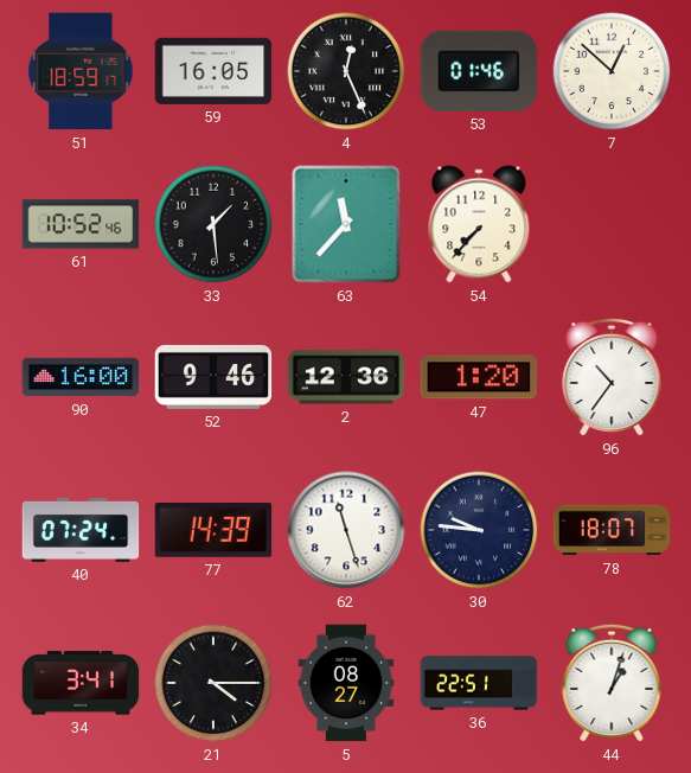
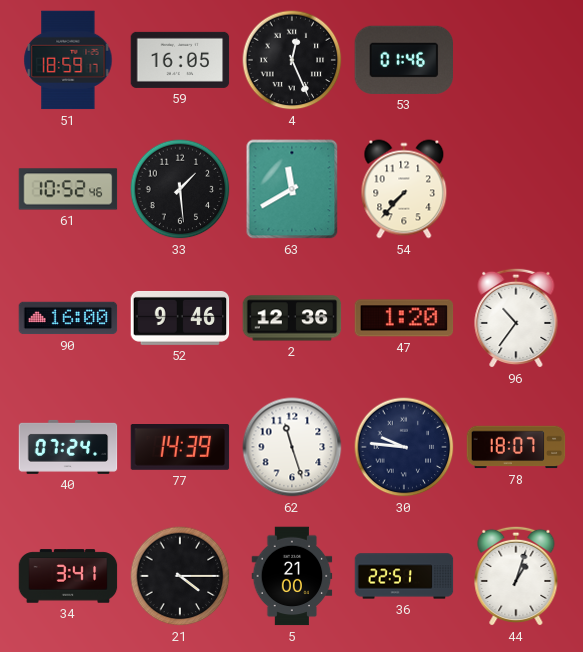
7: 12:52 -> none (612, 71)
63: 11:37 -> 11:40 (292, 189)
5: 08:27 -> 21:00 (292, 576)
